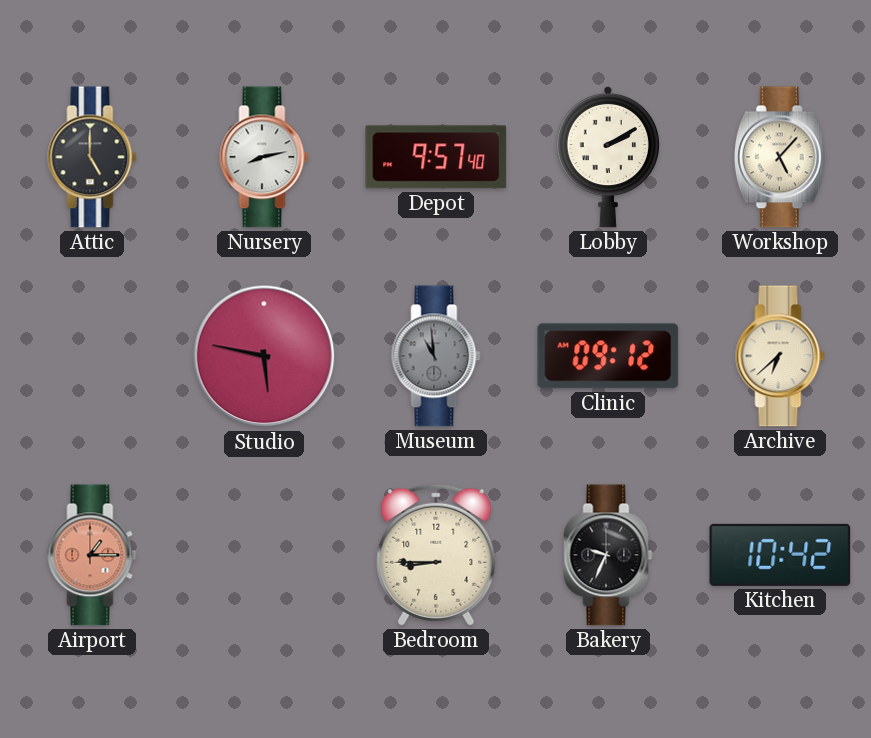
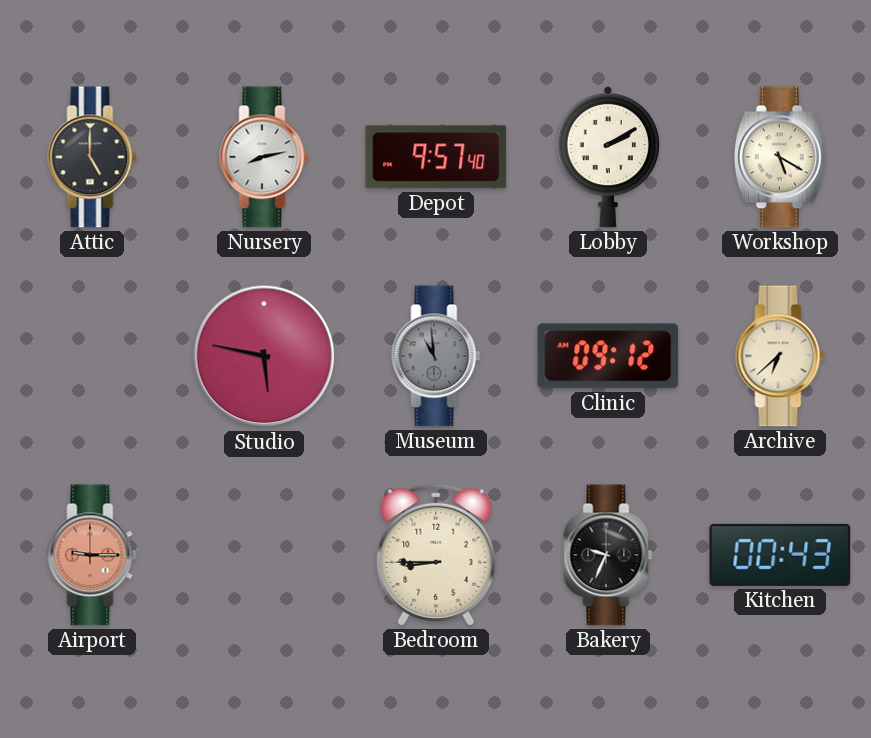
Workshop: 5:07 -> 5:20 (780, 157)
Airport: 1:15 -> 9:15 (92, 555)
Kitchen: 10:42 -> 00:43 (780, 555)
